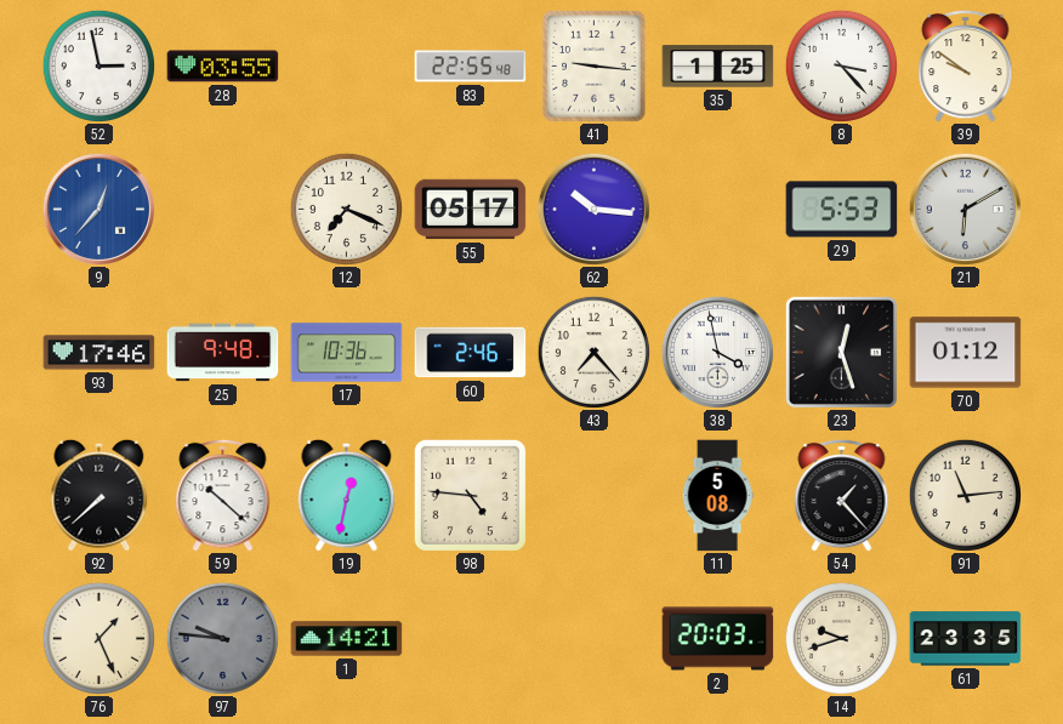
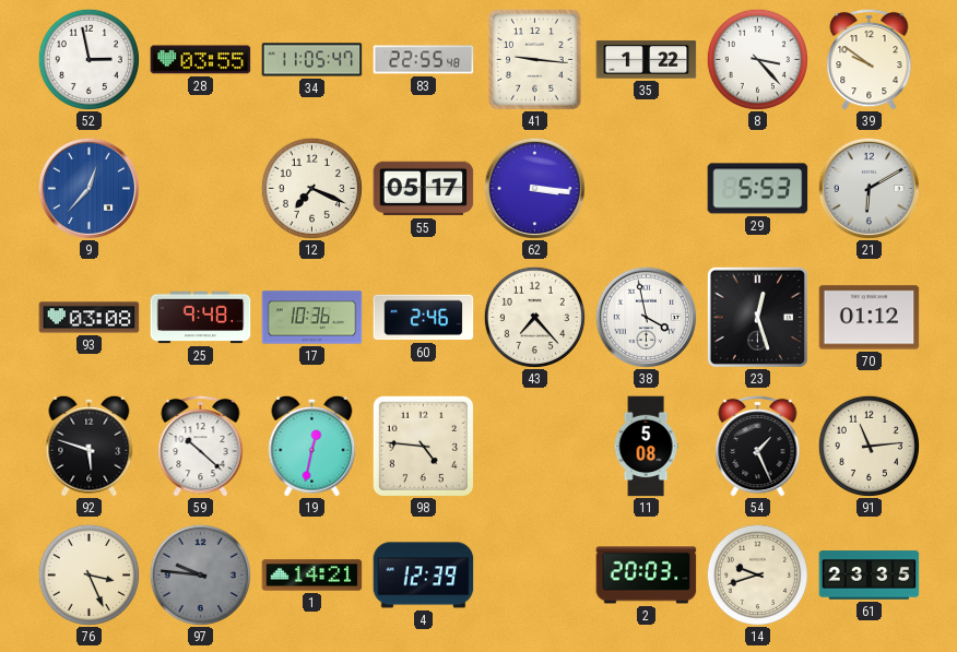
34: none -> 11:05 (312, 60)
35: 1:25 -> 1:22 (647, 60)
62: 10:16 -> 3:16 (534, 188)
93: 17:46 -> 03:08 (90, 318)
92: 7:38 -> 5:48 (90, 446)
54: 1:23 -> 1:26 (758, 446)
76: 1:26 -> 3:26 (88, 574)
4: none -> 12:39 (424, 576)
